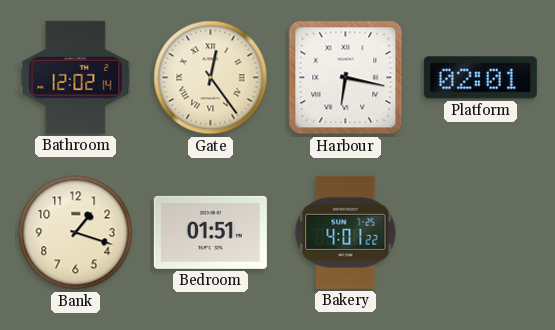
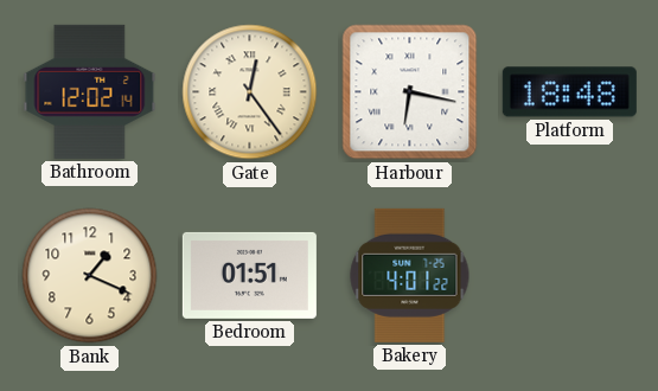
Platform: 02:01 -> 18:48 (569, 92)
Bank: 1:18 -> 1:19 (90, 276)
